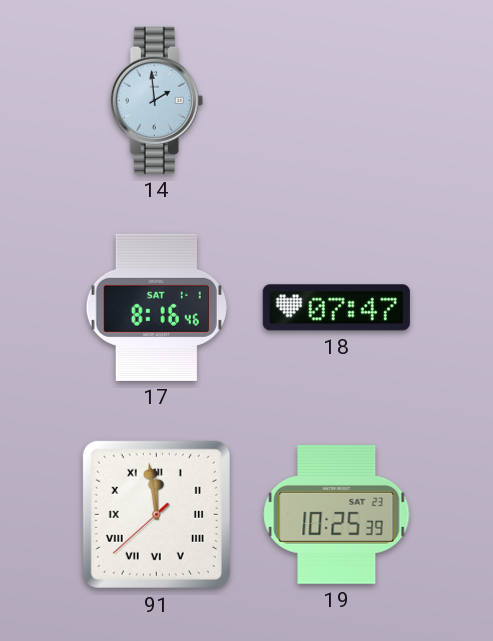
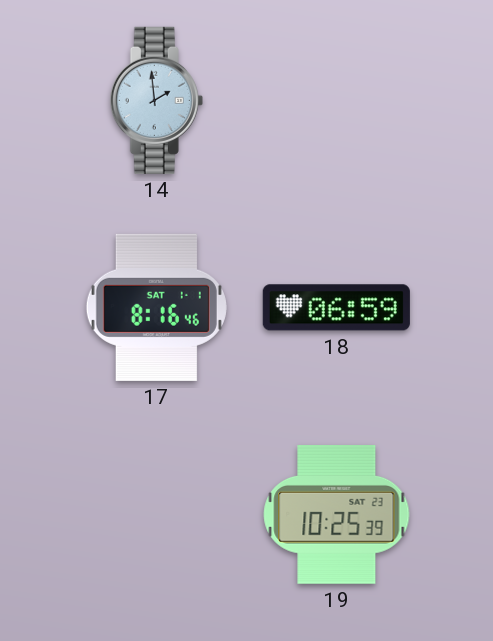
18: 07:47 -> 06:59 (336, 308)
91: 11:58 -> none (156, 514)
